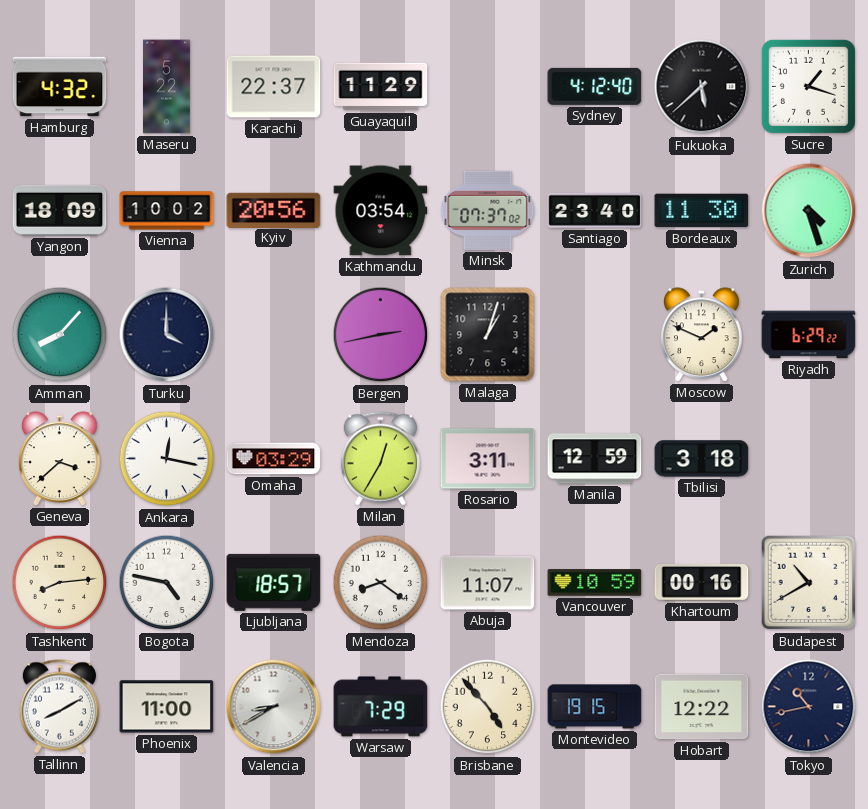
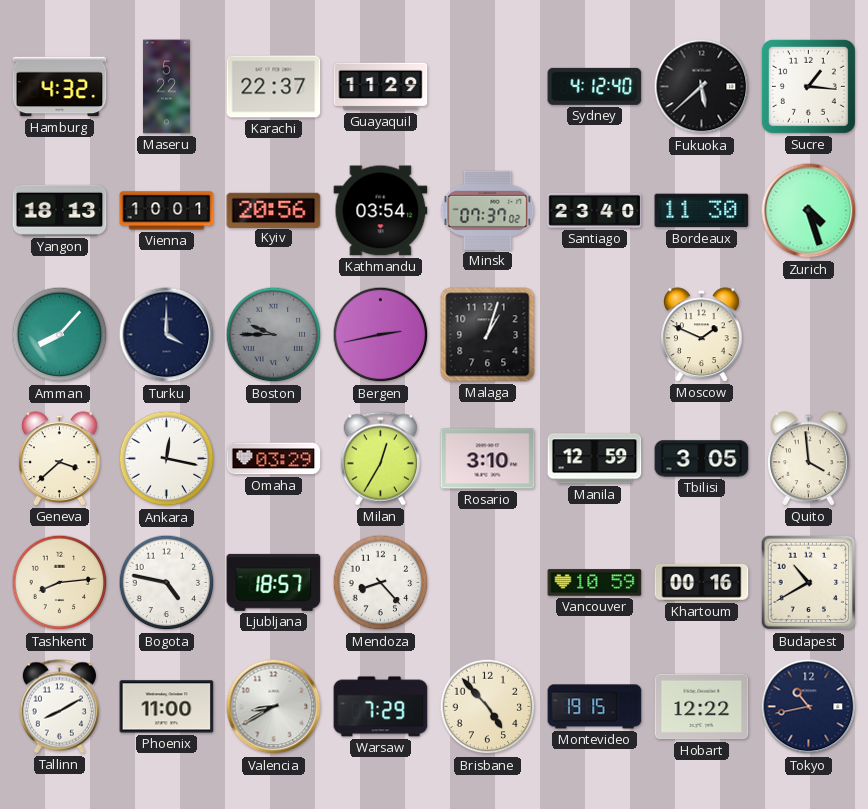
Sucre: 1:18 -> 1:16 (808, 86)
Yangon: 18:09 -> 18:13 (60, 210)
Vienna: 10:02 -> 10:01 (167, 211)
Boston: none -> 9:45 (274, 335)
Riyadh: 6:29 -> none (809, 335)
Rosario: 3:11 -> 3:10 (488, 459)
Tbilisi: 3:18 -> 3:05 (702, 459)
Quito: none -> 3:59 (809, 459)
Mendoza: 8:21 -> 8:23 (381, 583)
Abuja: 11:07 -> none (488, 583)
